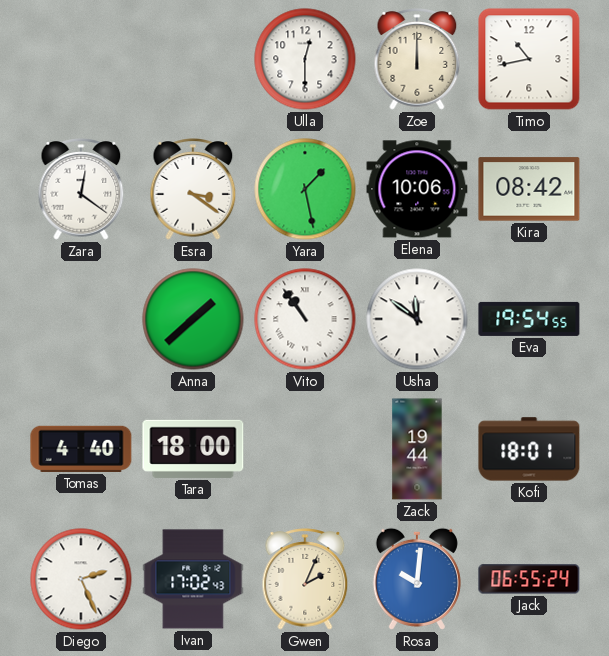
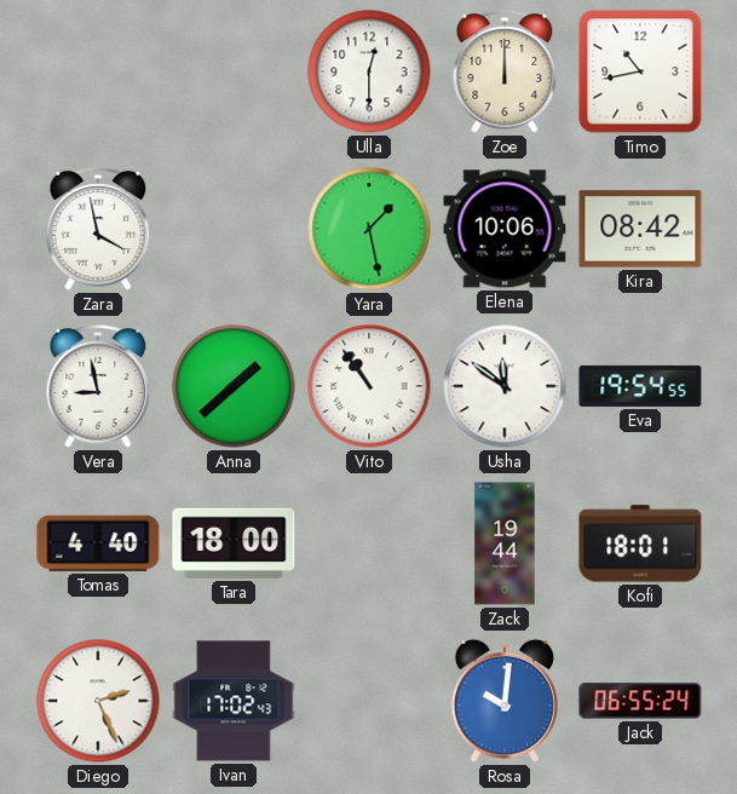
Zara: 12:21 -> 3:58 (98, 229)
Esra: 3:21 -> none (193, 189)
Vera: none -> 8:58 (98, 386)
Gwen: 2:04 -> none (305, 579)
